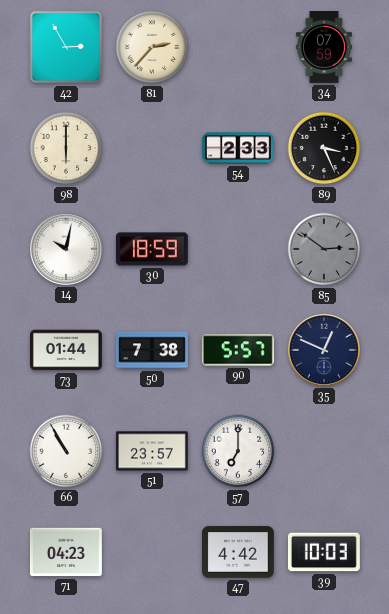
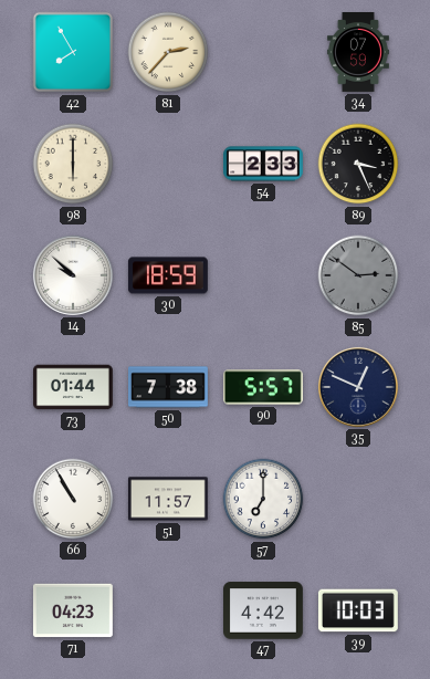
42: 2:55 -> 7:55 (73, 52)
14: 10:02 -> 9:52 (73, 275)
51: 23:57 -> 11:57 (168, 499)
